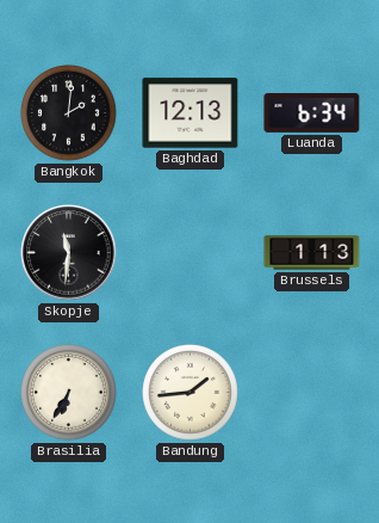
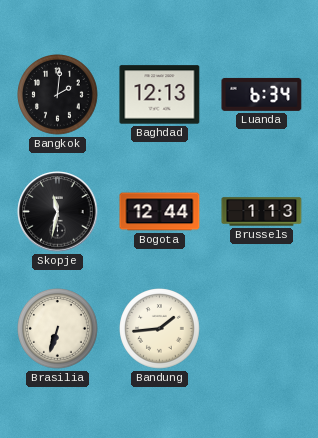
Skopje: 11:31 -> 11:32 (58, 212)
Bogota: none -> 12:44 (160, 212)
Brasilia: 6:35 -> 6:33 (58, 329)
